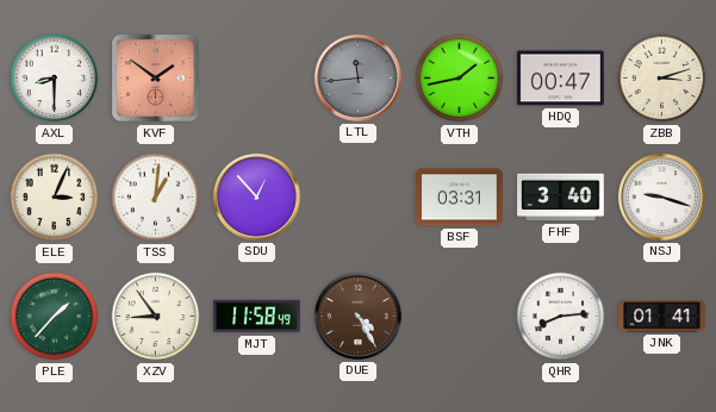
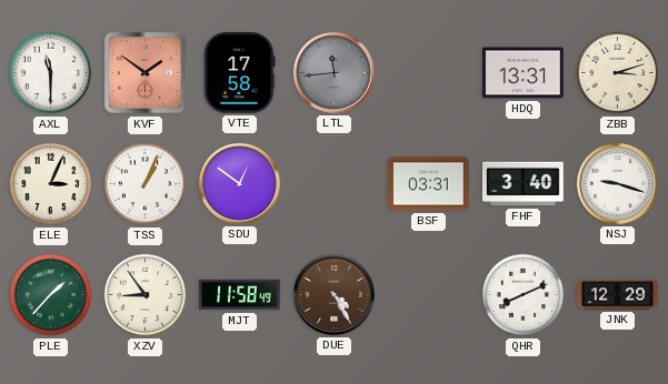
AXL: 8:30 -> 11:30 (51, 73)
VTE: none -> 17:58 (240, 73)
VTH: 1:43 -> none (460, 79)
HDQ: 00:47 -> 13:31 (524, 73)
TSS: 1:01 -> 1:04 (146, 184)
SDU: 12:53 -> 12:51 (239, 183)
QHR: 8:14 -> 8:11 (524, 295)
JNK: 01:41 -> 12:29 (618, 295)
